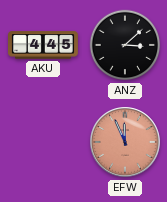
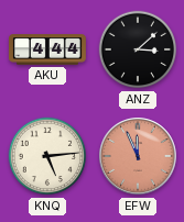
AKU: 4:45 -> 4:44 (48, 49)
KNQ: none -> 5:14 (47, 156)
